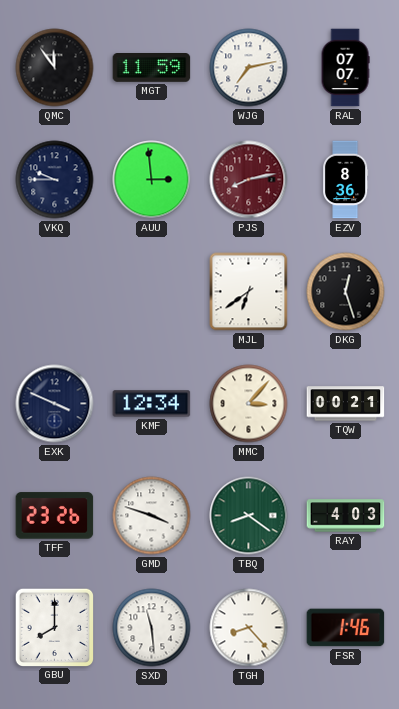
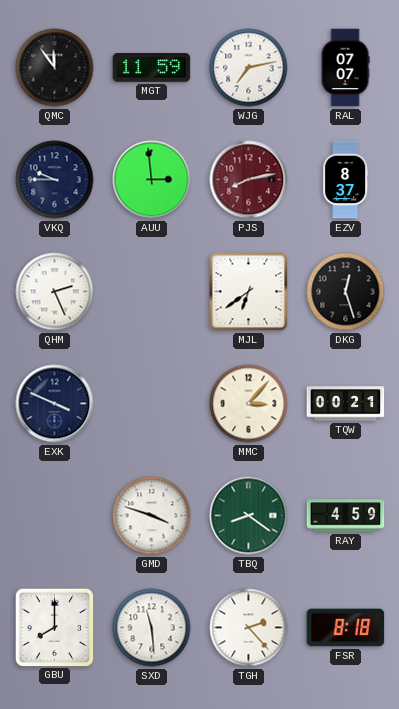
EZV: 8:36 -> 8:37 (346, 180)
QHM: none -> 2:26 (55, 292)
KMF: 12:34 -> none (152, 404)
TFF: 23:26 -> none (55, 516)
RAY: 4:03 -> 4:59 (346, 516)
TGH: 8:23 -> 2:23 (249, 628)
FSR: 1:46 -> 8:18 (346, 628)
